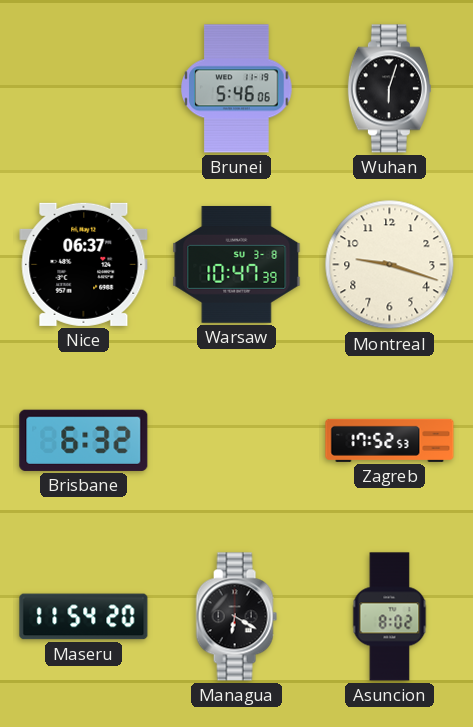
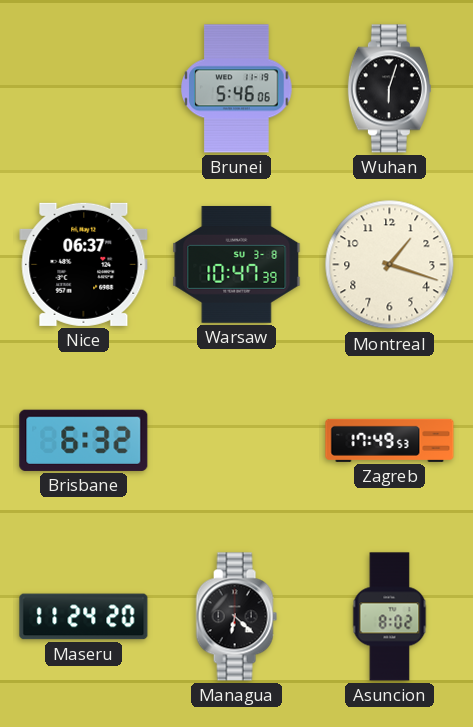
Montreal: 9:18 -> 1:18 (390, 265)
Zagreb: 17:52 -> 17:49 (390, 440)
Maseru: 11:54 -> 11:24 (84, 617)
Managua: 6:20 -> 6:22 (236, 617)
